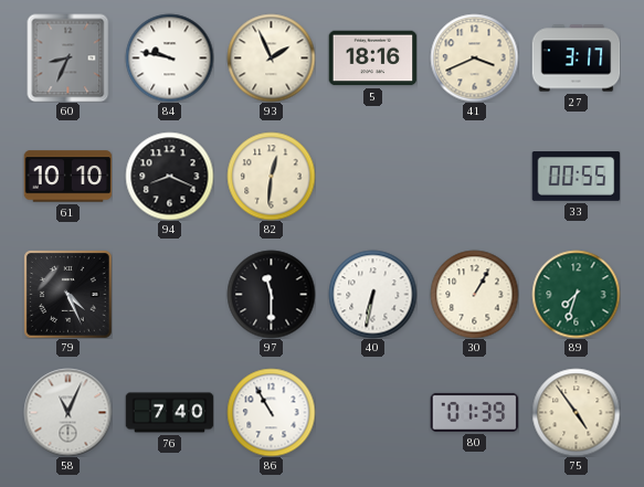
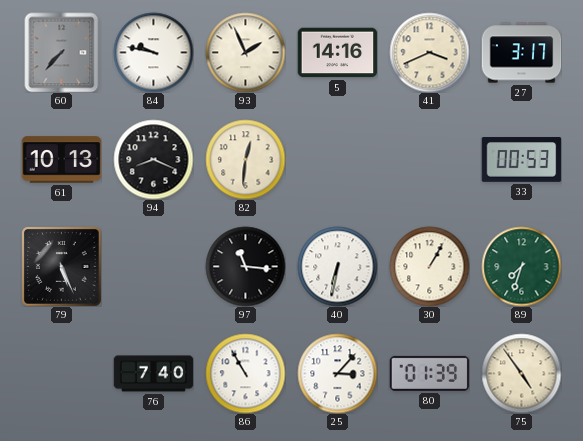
60: 8:34 -> 7:37 (62, 52)
5: 18:16 -> 14:16 (337, 53)
61: 10:10 -> 10:13 (61, 160)
33: 00:55 -> 00:53 (521, 160)
79: 4:26 -> 5:26 (61, 266)
97: 11:30 -> 11:16 (245, 266)
58: 11:04 -> none (67, 412)
25: none -> 3:07 (337, 373)
